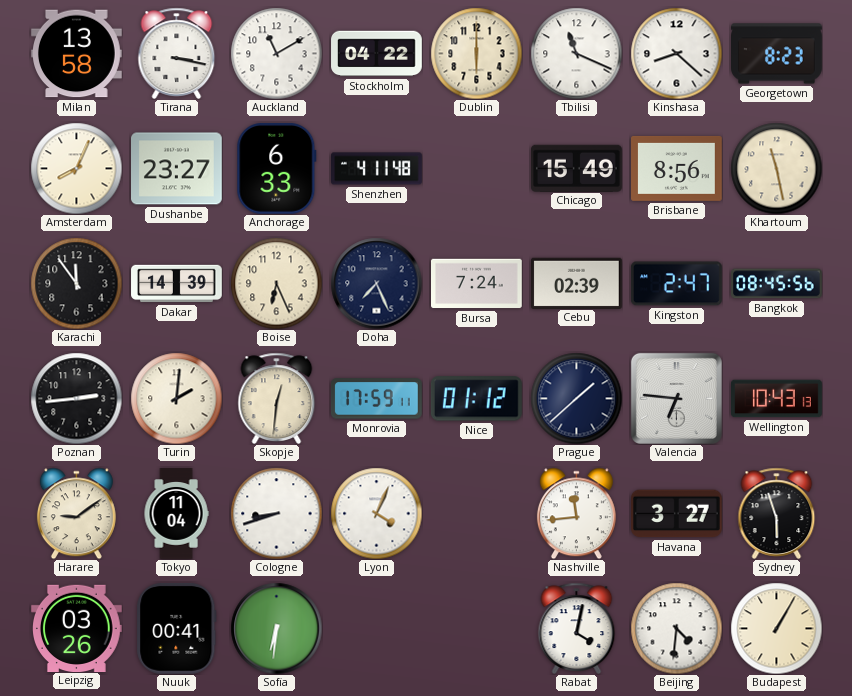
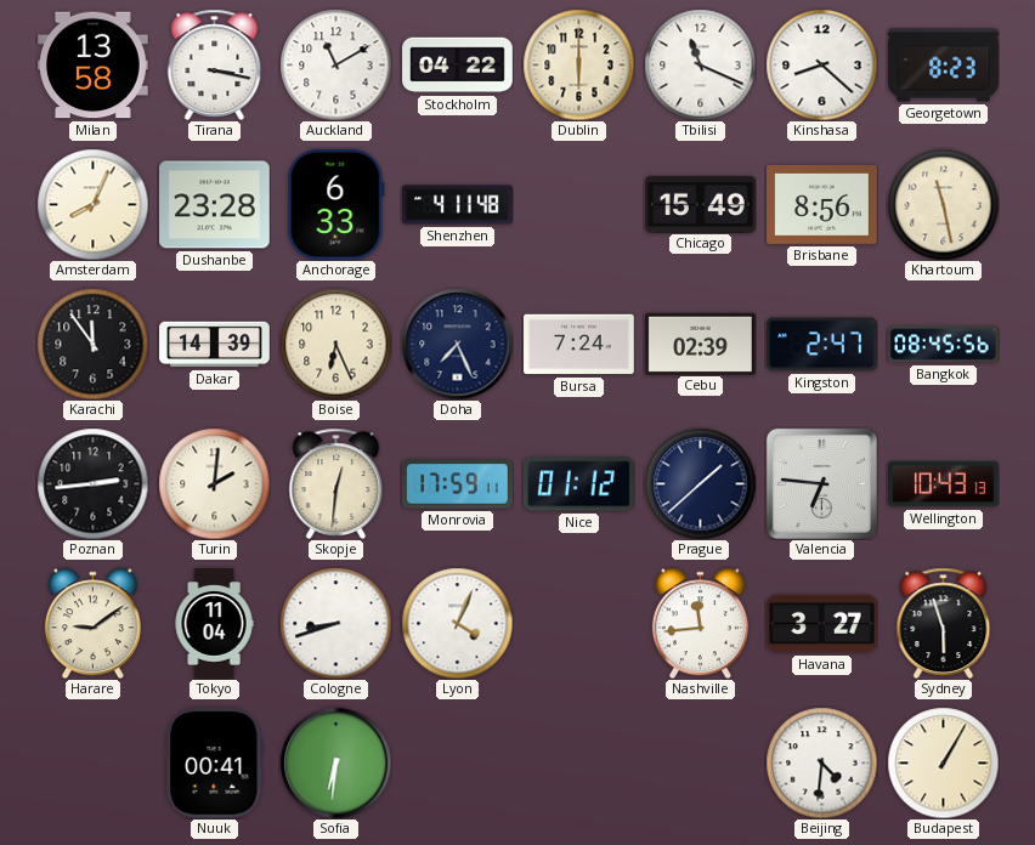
Dushanbe: 23:27 -> 23:28 (215, 205)
Leipzig: 03:26 -> none (77, 628)
Rabat: 4:02 -> none (577, 628)
